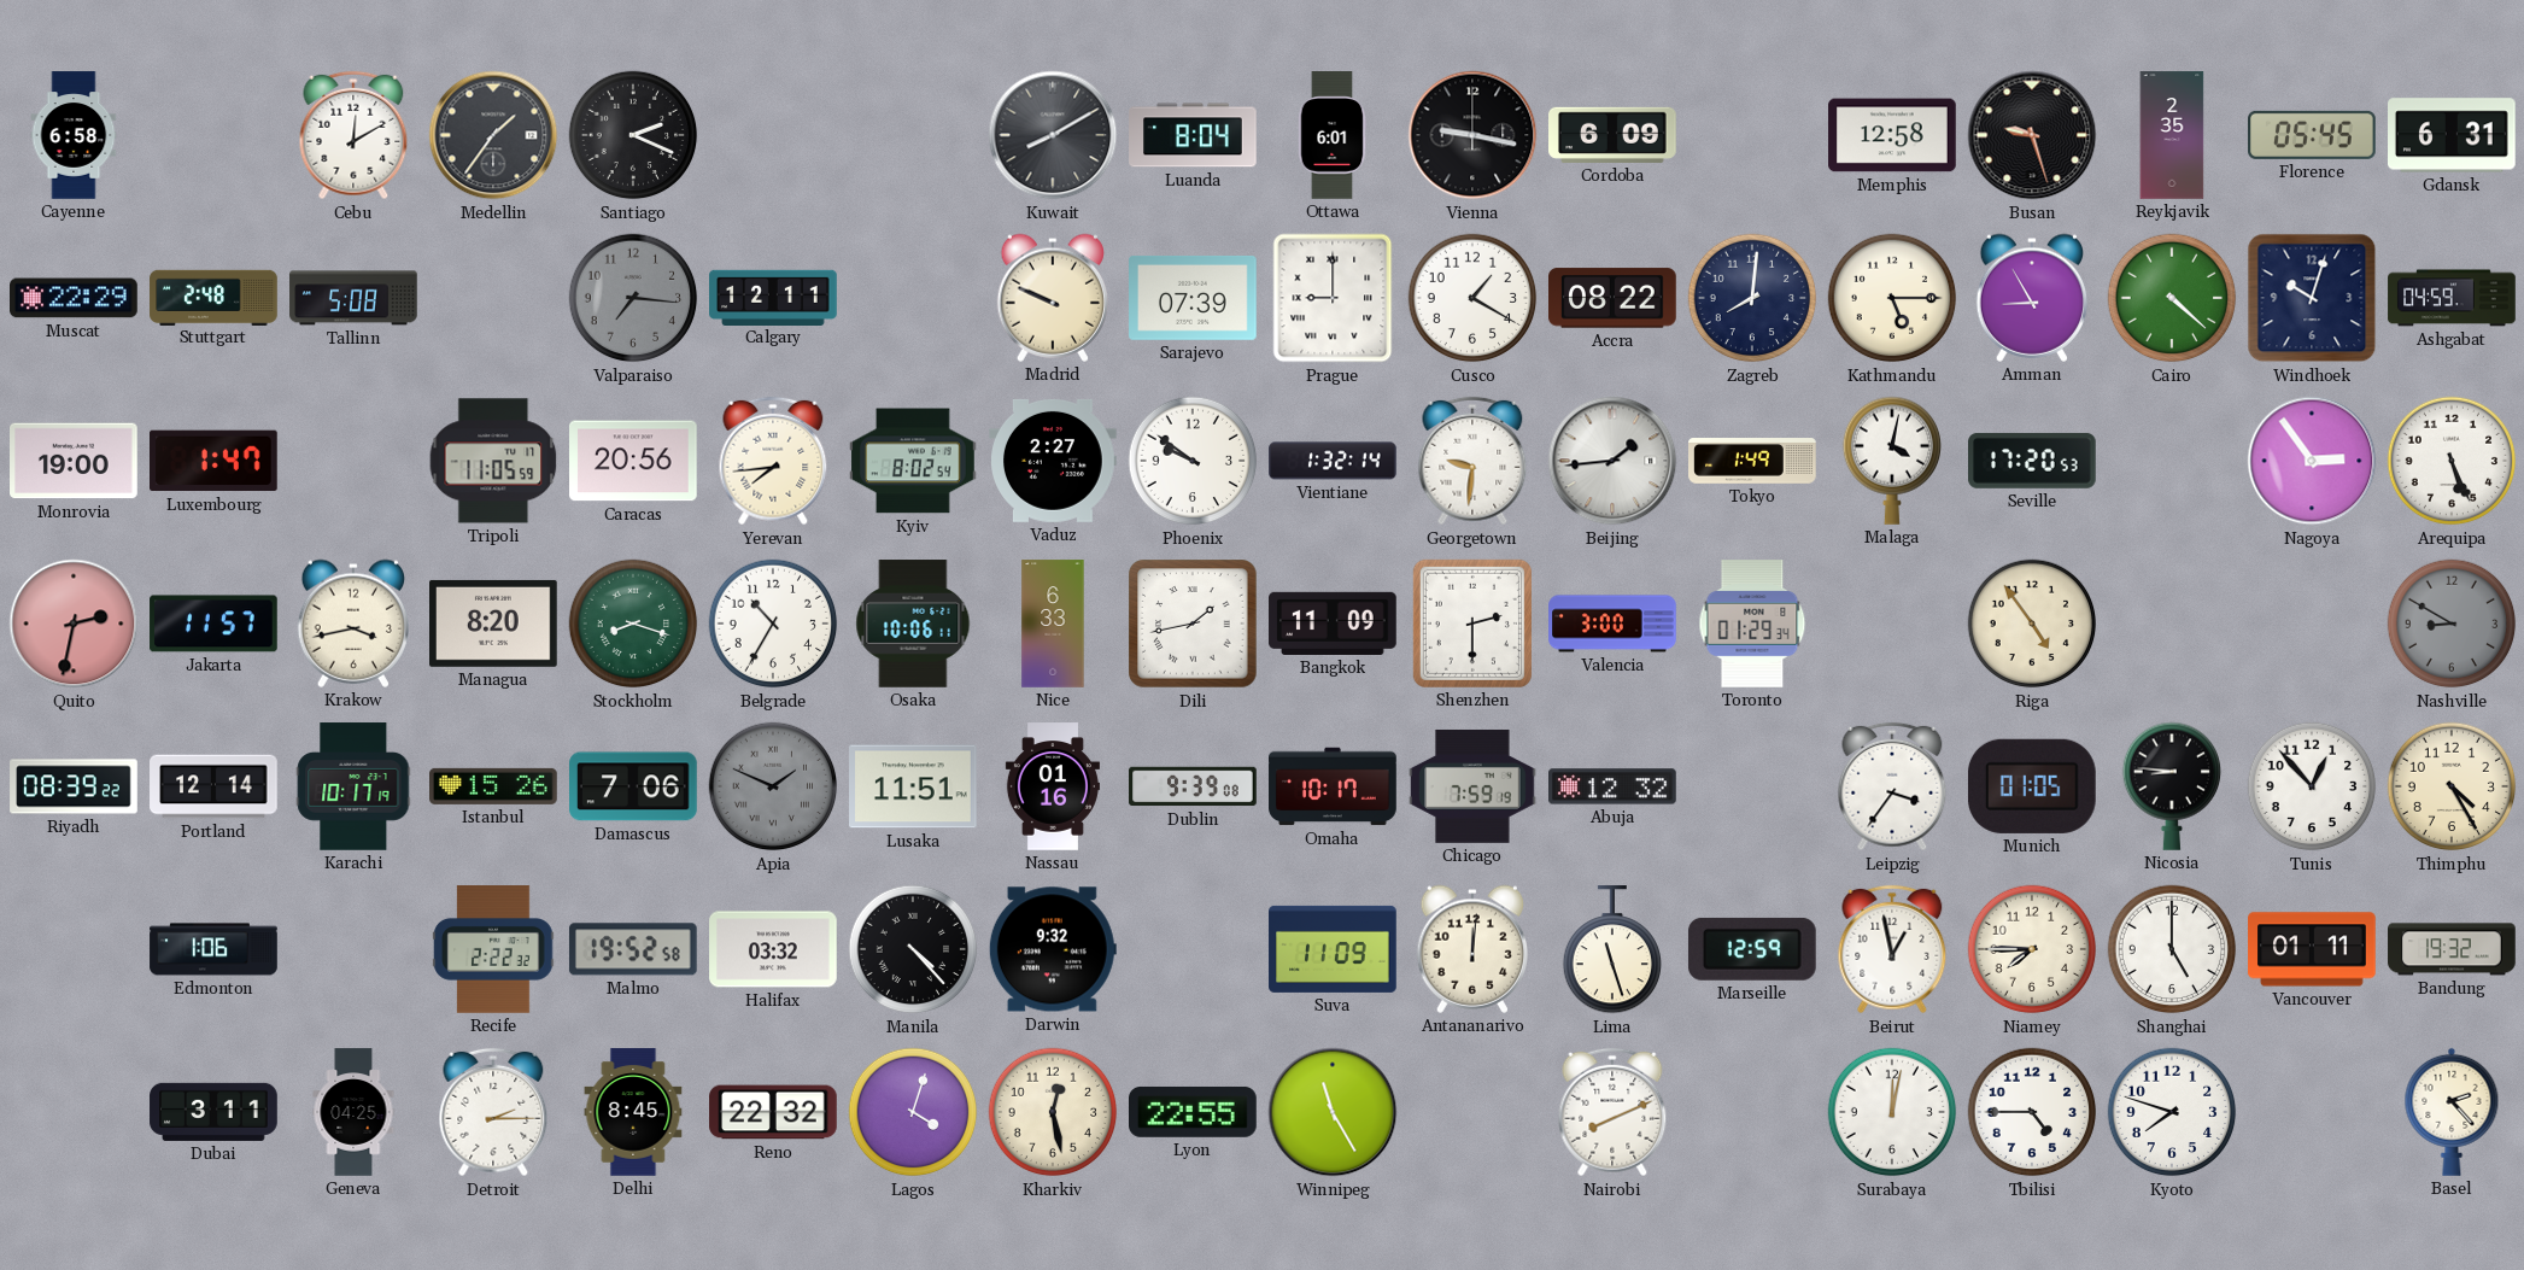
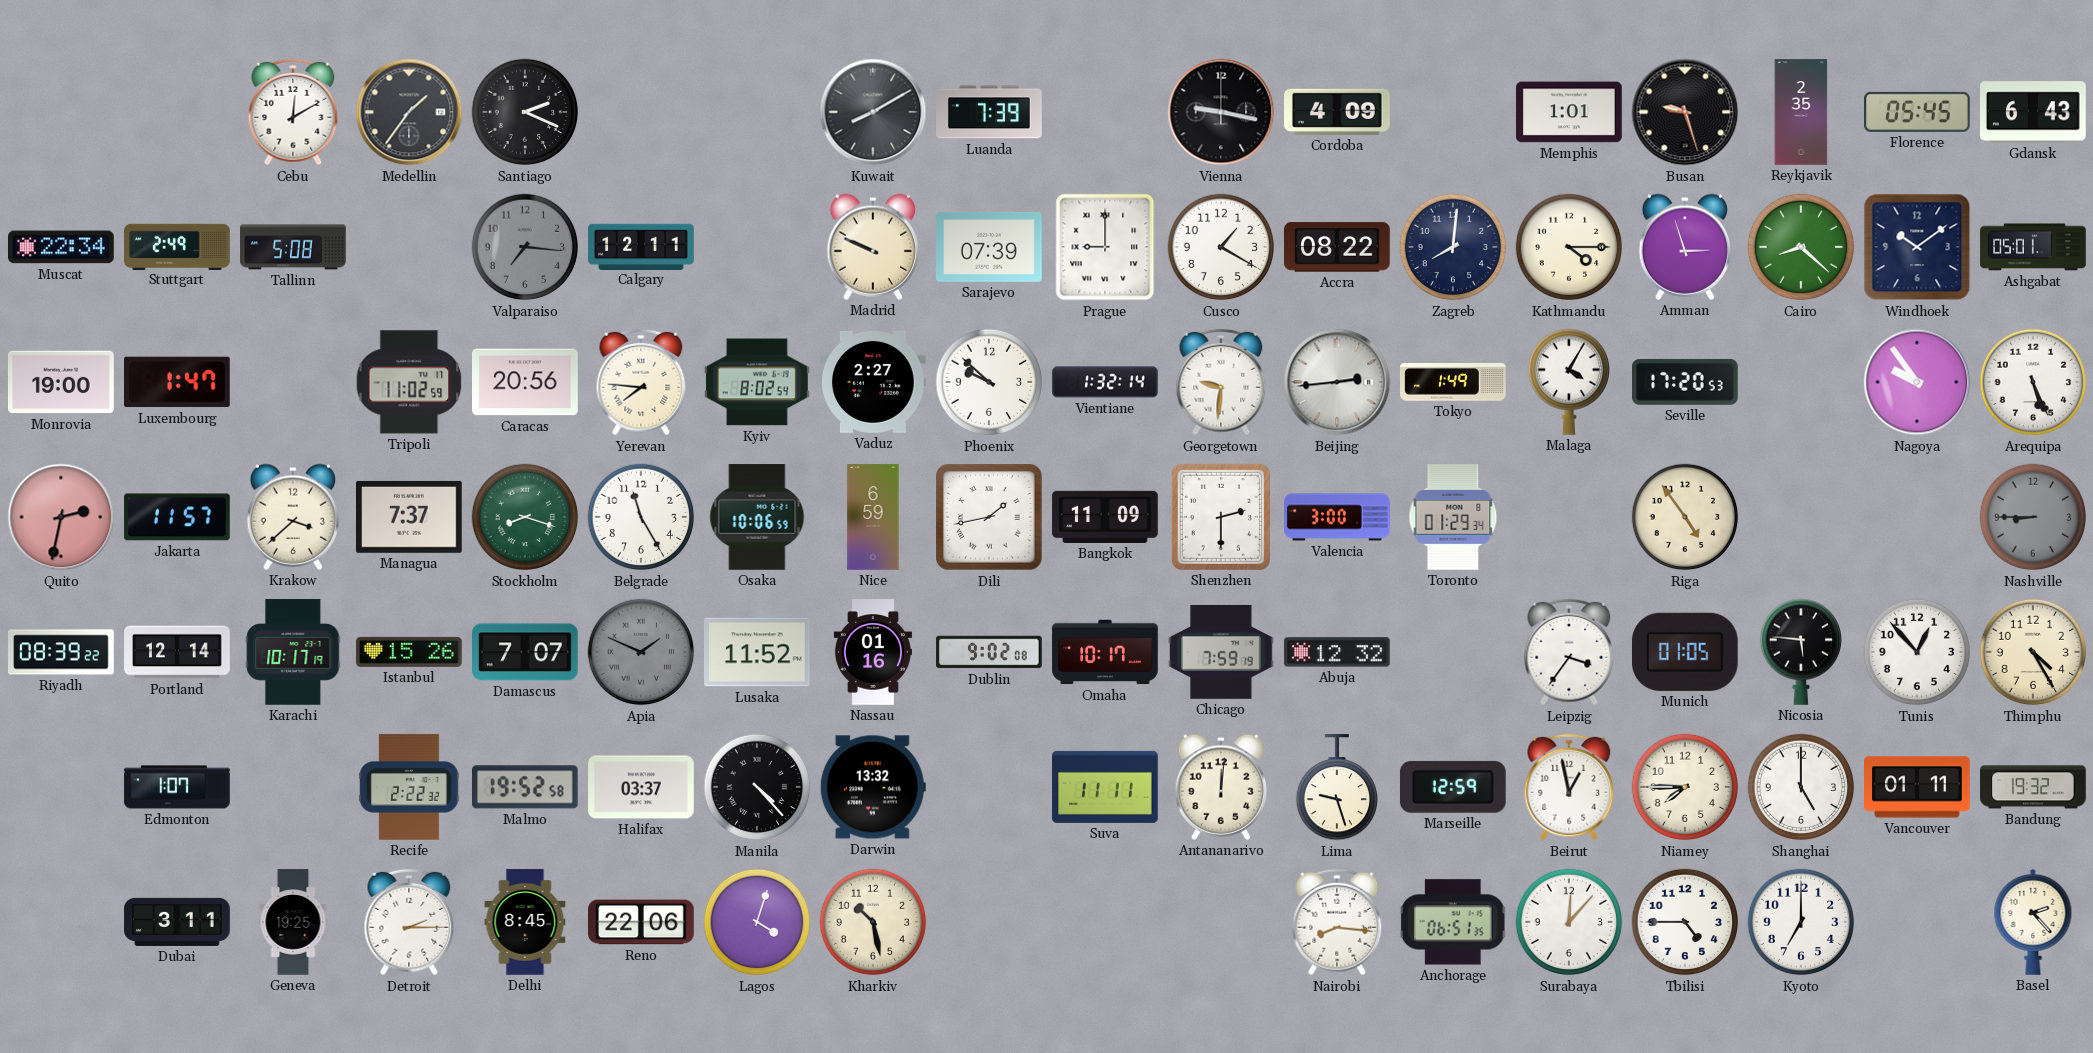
Cayenne: 6:58 -> none (74, 135)
Luanda: 8:04 -> 7:39 (989, 112)
Ottawa: 6:01 -> none (1333, 135)
Cordoba: 6:09 -> 4:09 (1337, 112)
Memphis: 12:58 -> 1:01 (1569, 112)
Gdansk: 6:31 -> 6:43 (2034, 112)
Muscat: 22:29 -> 22:34 (62, 247)
Stuttgart: 2:48 -> 2:49 (177, 246)
Kathmandu: 5:15 -> 4:15 (1569, 247)
Amman: 8:55 -> 2:57 (1685, 247)
Cairo: 4:22 -> 8:22 (1801, 247)
Windhoek: 10:03 -> 10:09 (1917, 247)
Ashgabat: 04:59 -> 05:01 (2033, 247)
Tripoli: 11:05 -> 11:02 (409, 382)
Yerevan: 7:44 -> 7:46 (641, 382)
Phoenix: 9:51 -> 9:52 (989, 382)
Beijing: 1:44 -> 2:44 (1337, 382)
Malaga: 4:02 -> 4:05 (1568, 382)
Nagoya: 2:54 -> 9:54 (1917, 382)
Krakow: 3:43 -> 3:38 (293, 517)
Managua: 8:20 -> 7:37 (410, 517)
Belgrade: 10:35 -> 11:25 (641, 517)
Osaka: 10:06:11 -> 10:06:59 (757, 517)
Nice: 6:33 -> 6:59 (873, 517)
Nashville: 8:50 -> 8:45 (2033, 517)
Damascus: 7:06 -> 7:07 (526, 652)
Lusaka: 11:51 -> 11:52 (758, 652)
Dublin: 9:39 -> 9:02 (989, 652)
Nicosia: 8:46 -> 5:46 (1800, 652)
Edmonton: 1:06 -> 1:07 (177, 787)
Halifax: 03:32 -> 03:37 (641, 787)
Darwin: 9:32 -> 13:32 (873, 787)
Suva: 11:09 -> 11:11 (1105, 787)
Lima: 11:27 -> 9:27 (1336, 788)
Geneva: 04:25 -> 19:25 (293, 922)
Reno: 22:32 -> 22:06 (641, 922)
Kharkiv: 12:28 -> 10:28 (873, 922)
Lyon: 22:55 -> none (1194, 1112)
Winnipeg: 11:25 -> none (1333, 1112)
Nairobi: 8:11 -> 8:16 (1337, 922)
Anchorage: none -> 06:51 (1453, 922)
Surabaya: 12:02 -> 12:07 (1569, 922)
Kyoto: 7:48 -> 7:00 (1801, 922)
